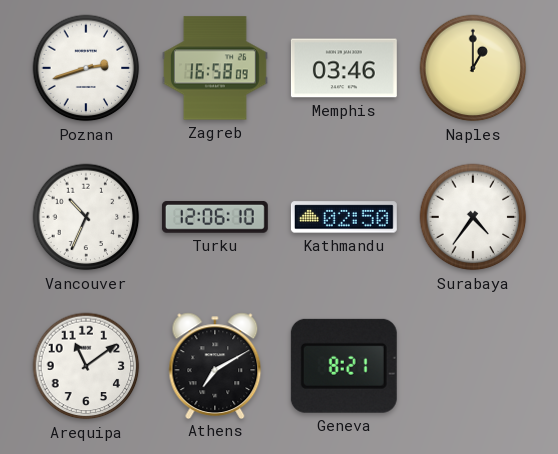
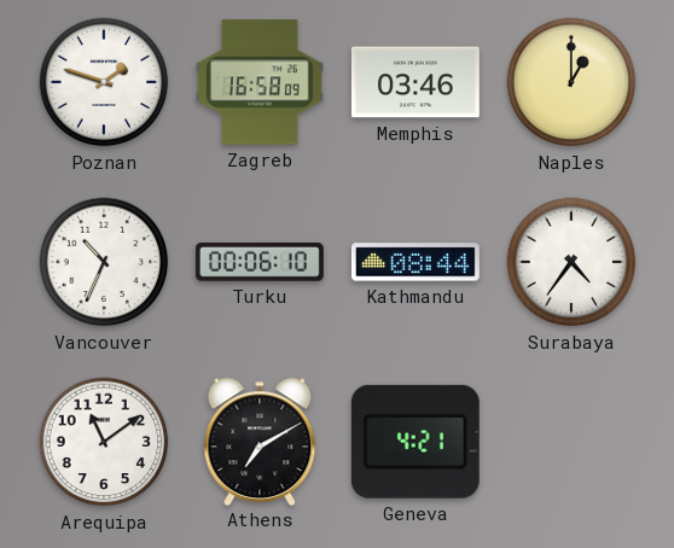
Poznan: 2:42 -> 1:48 (104, 82)
Turku: 12:06 -> 00:06 (260, 262)
Kathmandu: 02:50 -> 08:44 (416, 262)
Geneva: 8:21 -> 4:21 (416, 442)
